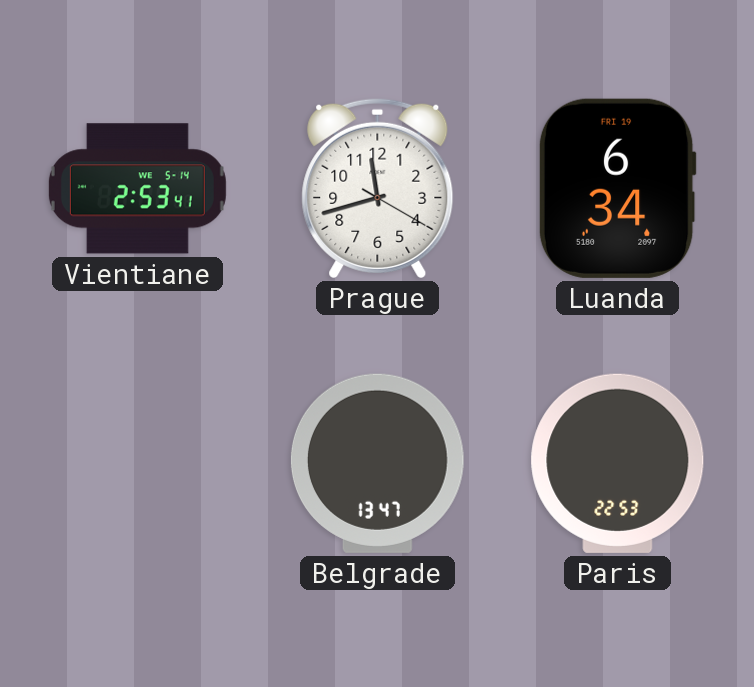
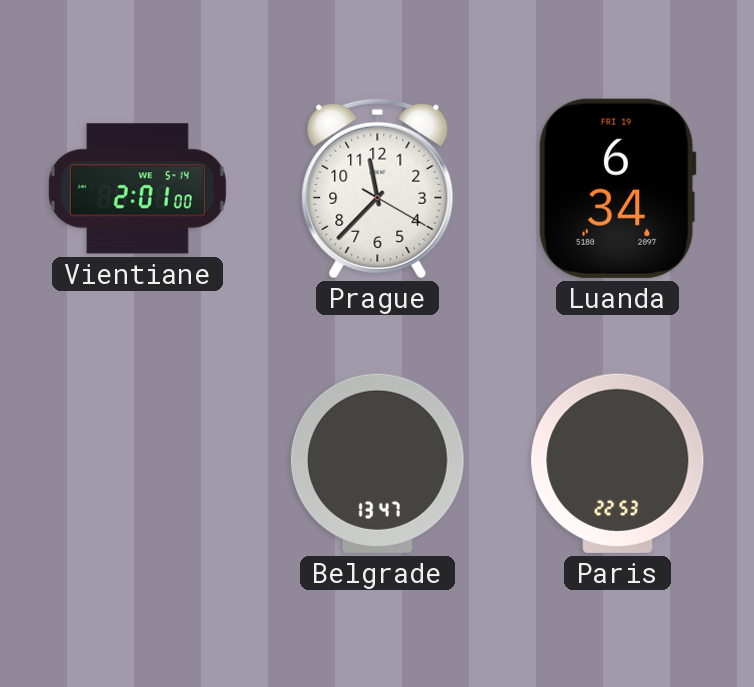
Vientiane: 2:53 -> 2:01 (137, 189)
Prague: 11:42 -> 11:37 (378, 188)
